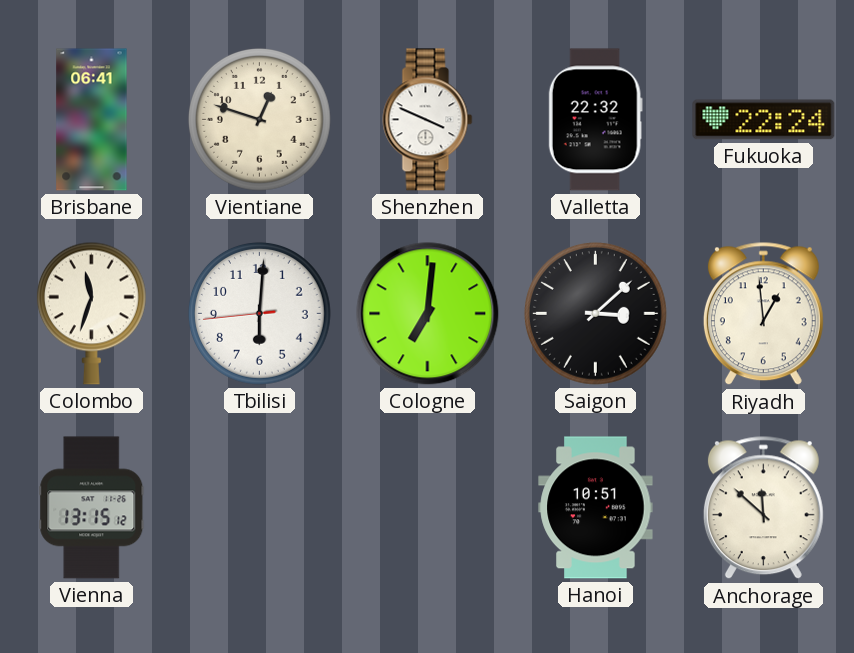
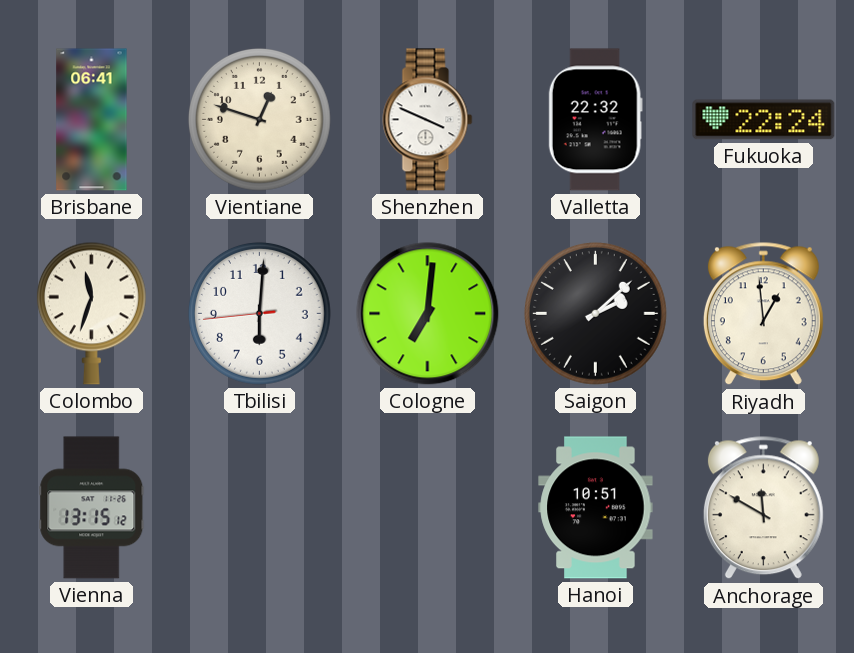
Saigon: 3:08 -> 2:08 (596, 314)
Anchorage: 11:52 -> 11:50 (763, 508)
